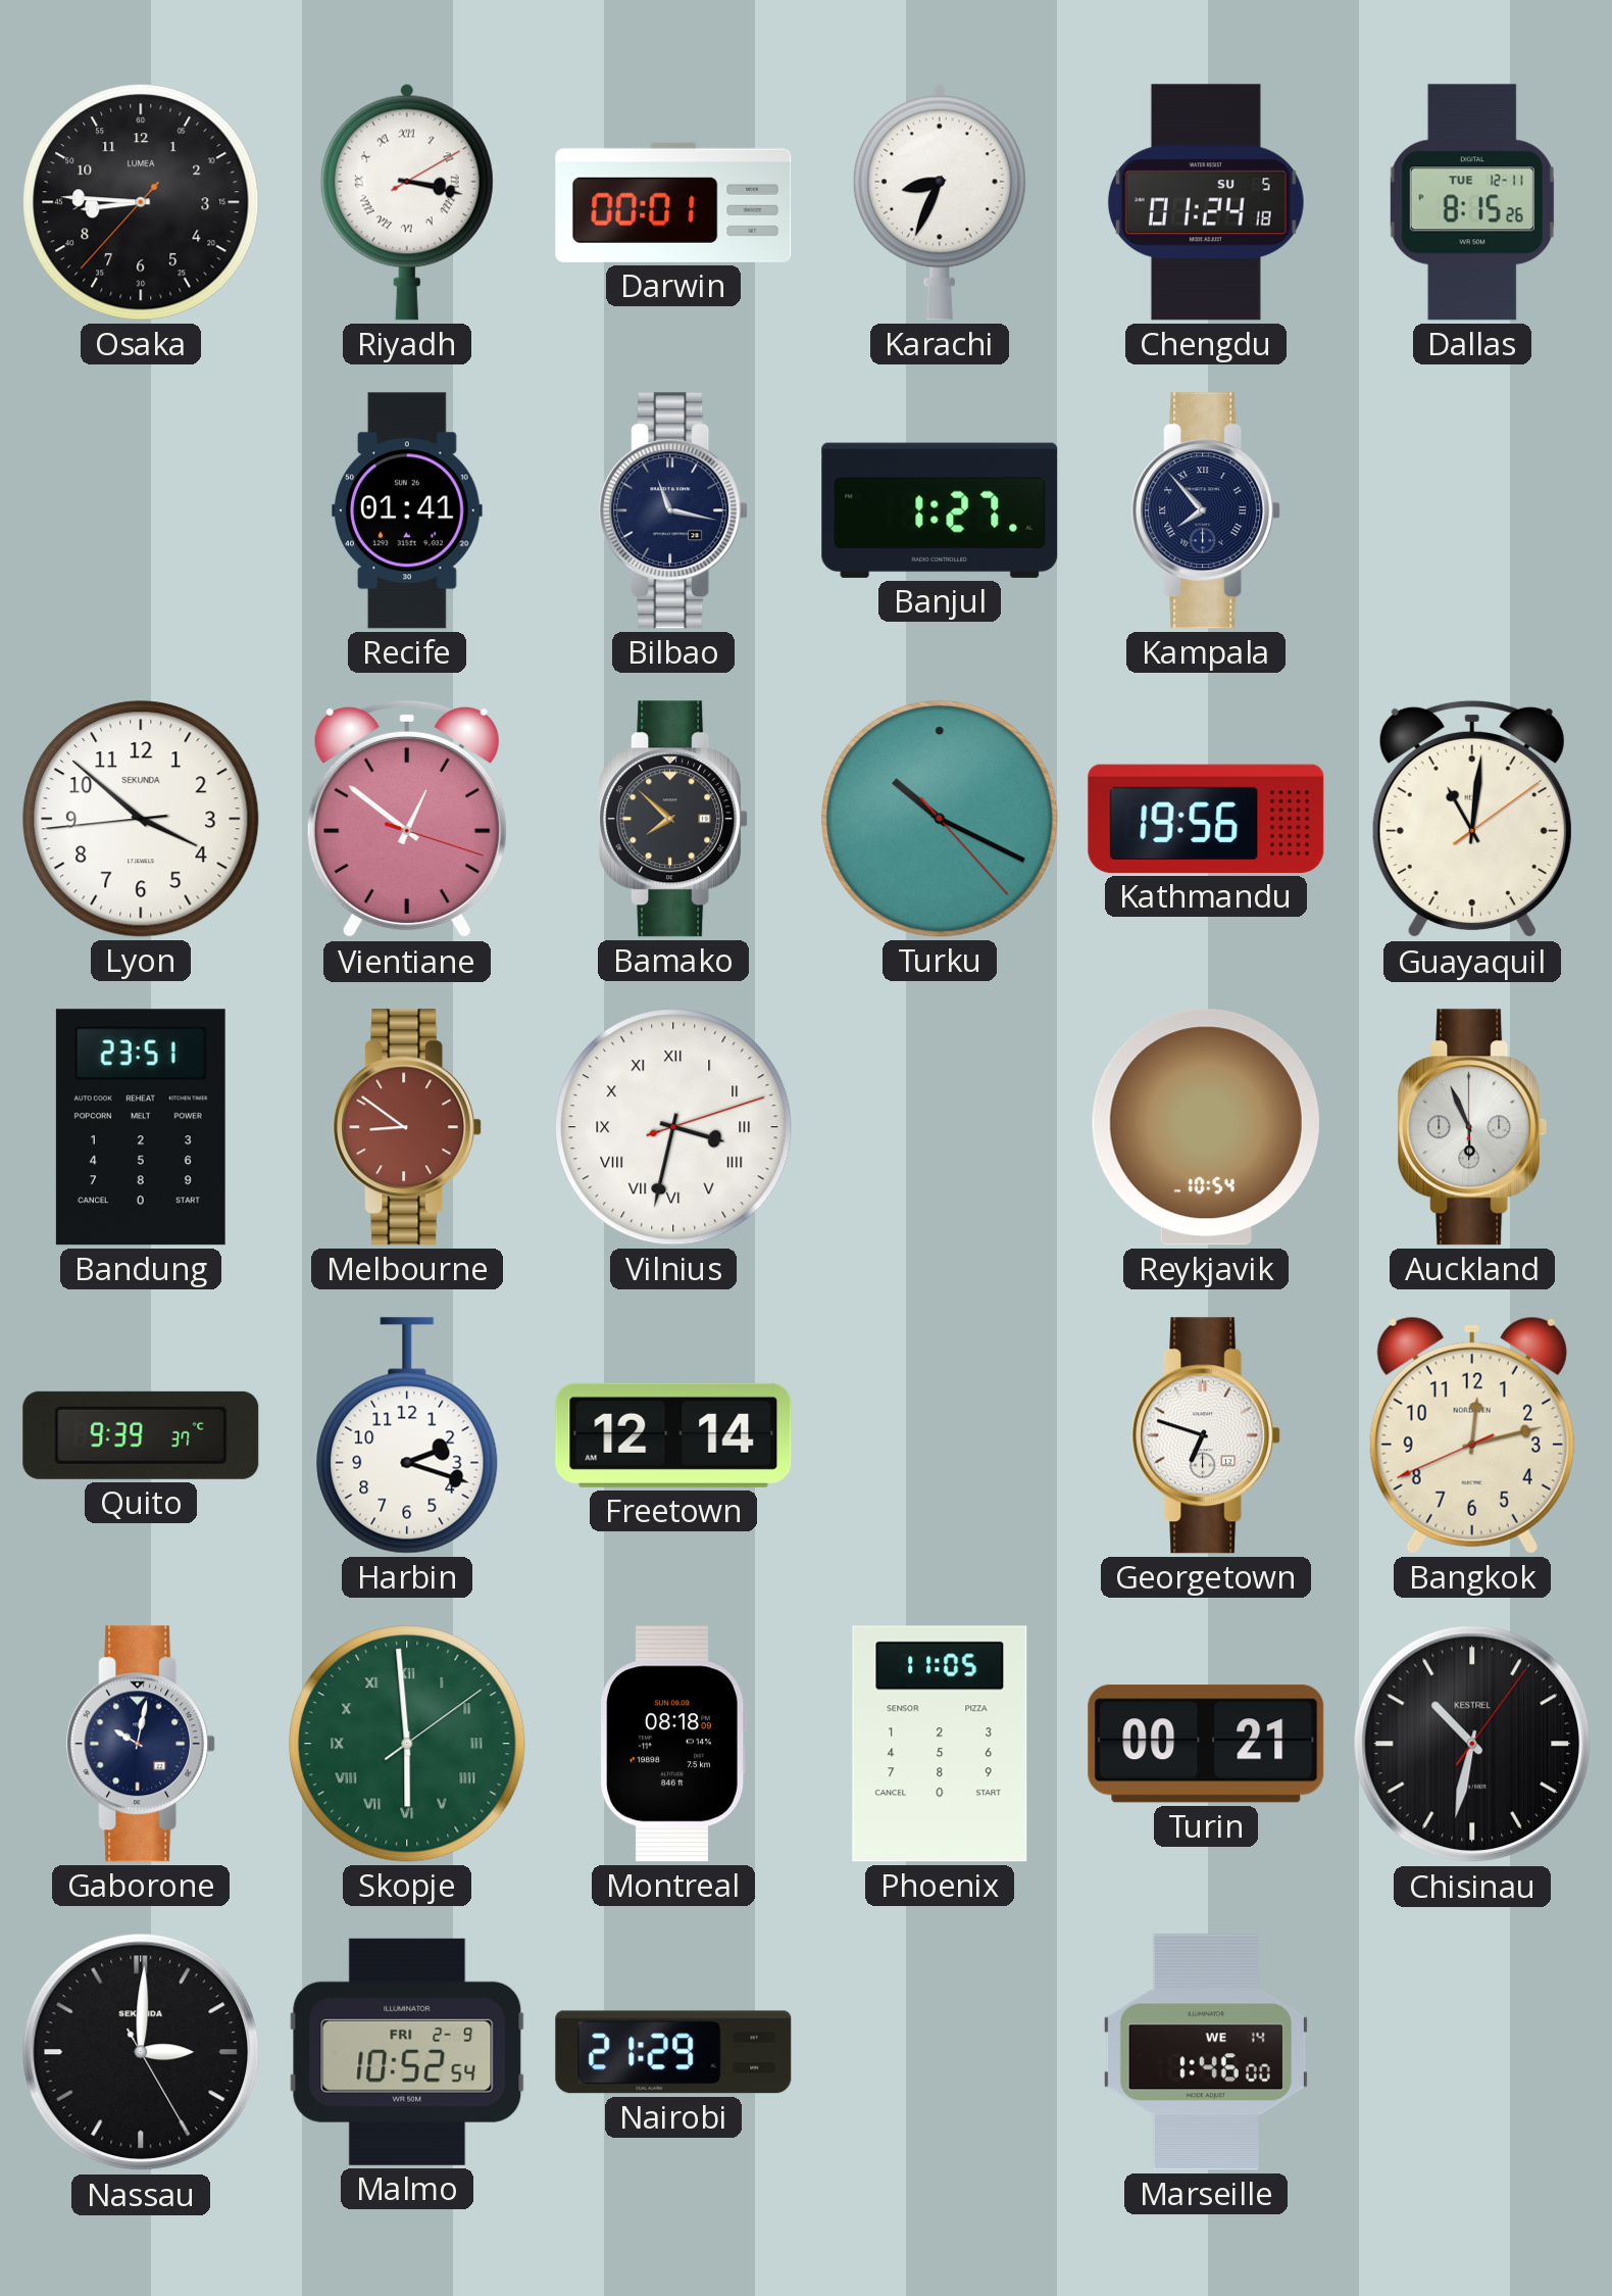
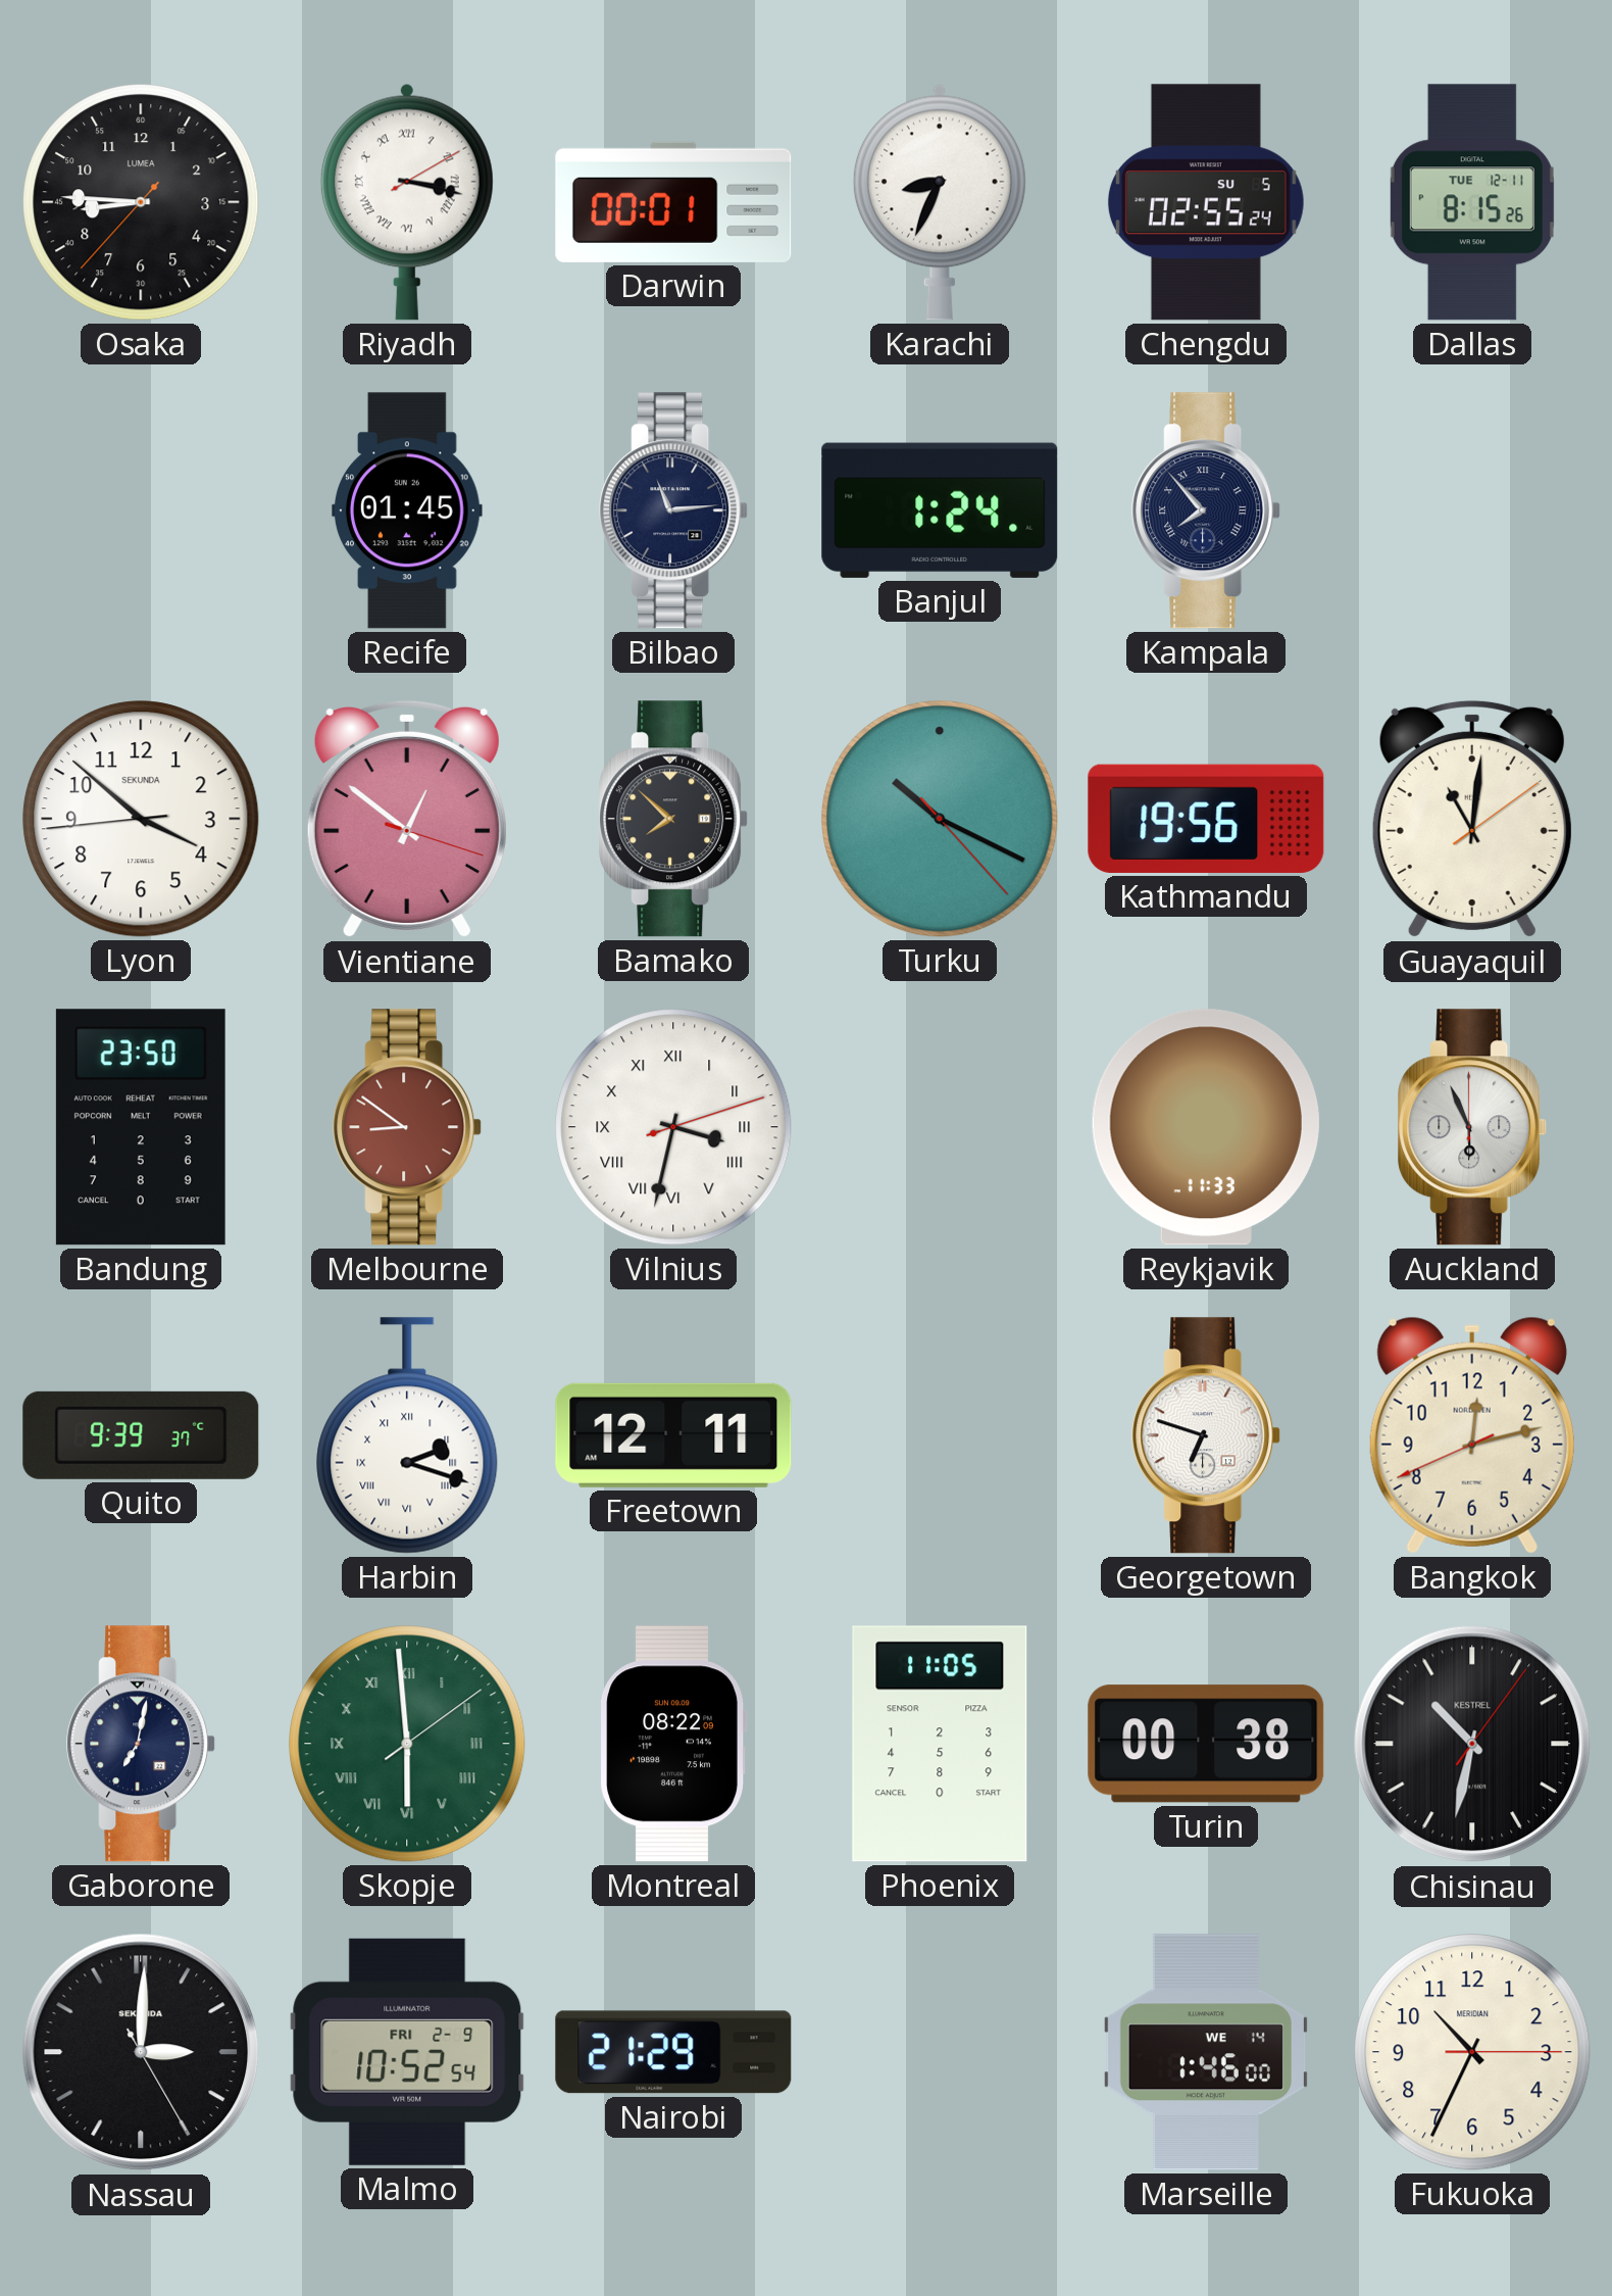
Chengdu: 01:24 -> 02:55 (1206, 202)
Recife: 01:41 -> 01:45 (407, 510)
Bilbao: 11:17 -> 11:14 (674, 510)
Banjul: 1:27 -> 1:24 (940, 510)
Bandung: 23:51 -> 23:50 (141, 1127)
Reykjavik: 10:54 -> 11:33 (1206, 1127)
Harbin numerals: Arabic -> Roman (407, 1435)
Freetown: 12:14 -> 12:11 (673, 1435)
Gaborone: 10:02 -> 7:02 (142, 1744)
Montreal: 08:18 -> 08:22 (673, 1744)
Turin: 00:21 -> 00:38 (1206, 1744)
Fukuoka: none -> 10:34 (1472, 2052)
